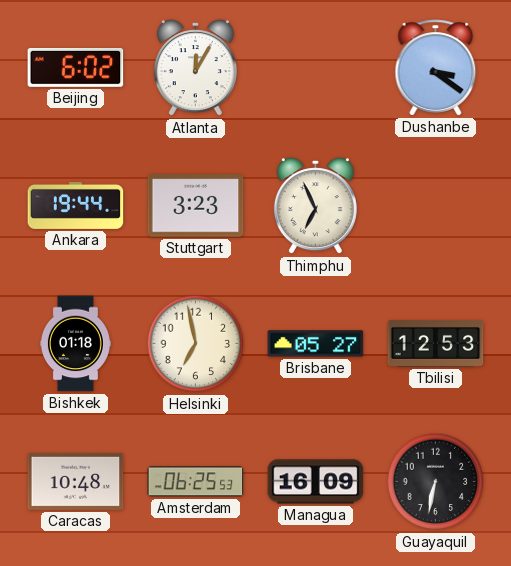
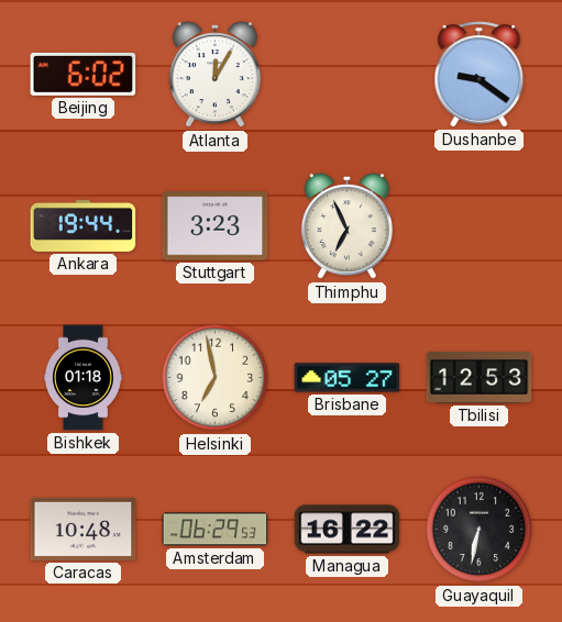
Dushanbe: 3:21 -> 9:21 (480, 75)
Amsterdam: 06:25 -> 06:29 (216, 530)
Managua: 16:09 -> 16:22 (348, 530)
